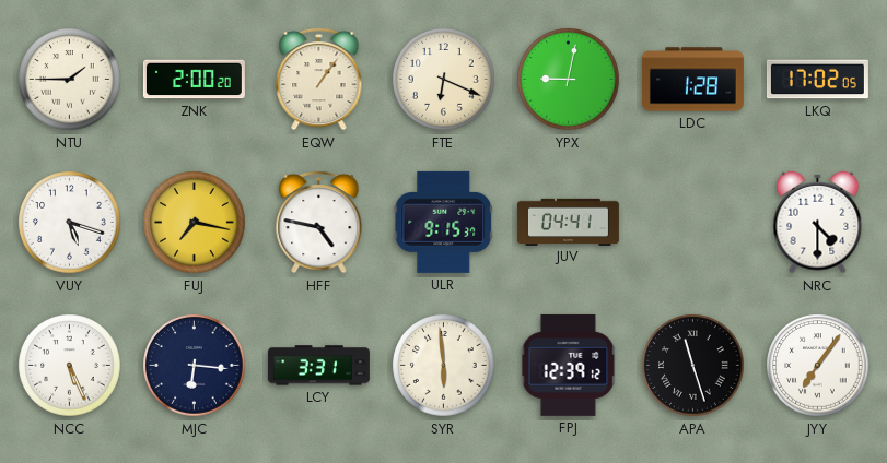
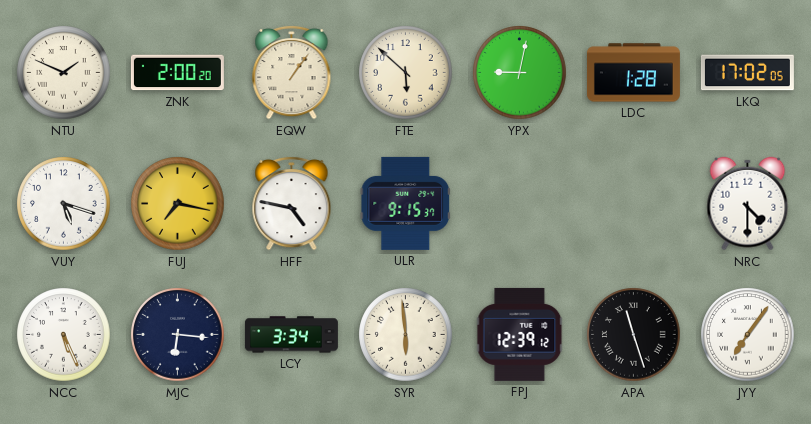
NTU: 1:45 -> 1:49 (64, 73)
FTE: 6:19 -> 5:52 (406, 73)
JUV: 04:41 -> none (568, 222)
LCY: 3:31 -> 3:34 (291, 335)
